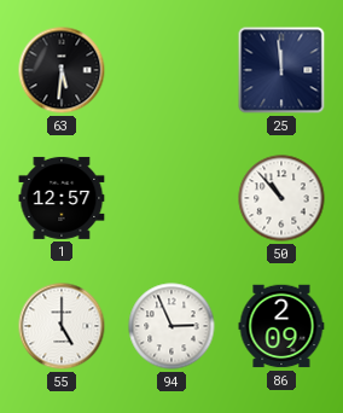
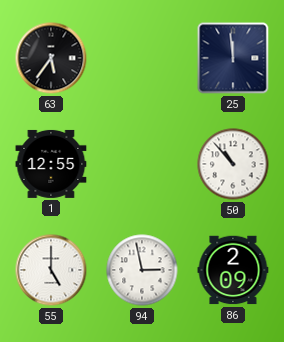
63: 5:31 -> 5:36 (51, 58)
1: 12:57 -> 12:55 (51, 164)
94: 2:56 -> 2:58 (142, 270)
